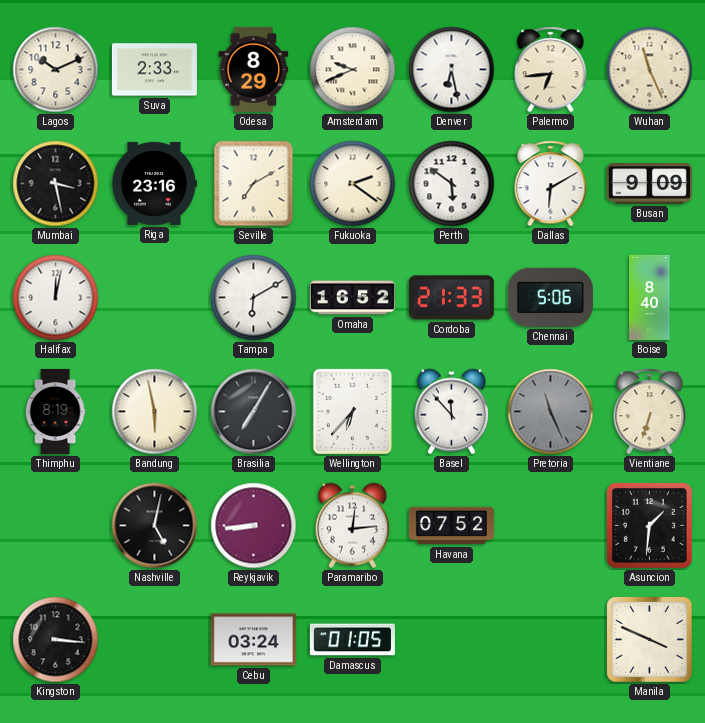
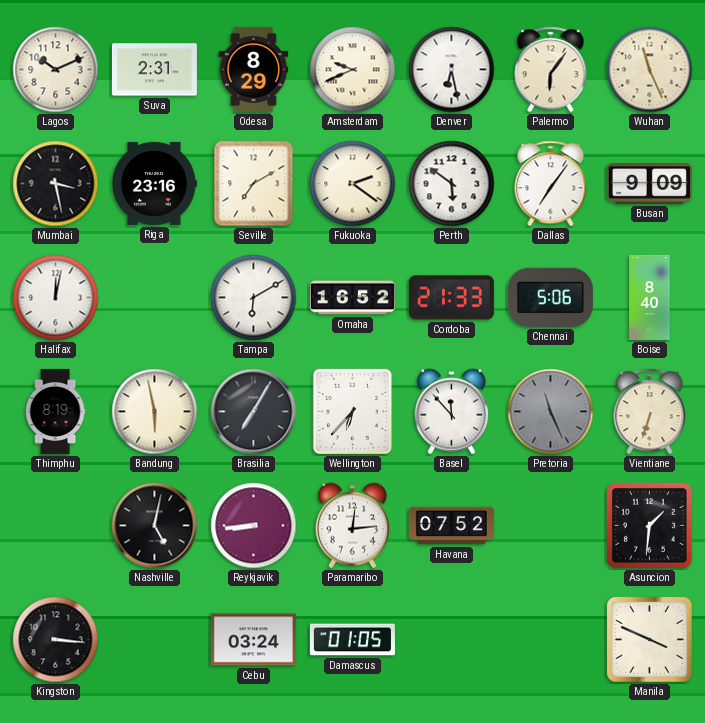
Suva: 2:33 -> 2:31 (154, 70)
Palermo: 6:44 -> 6:06 (551, 70)
Dallas: 6:10 -> 7:06 (551, 184)
